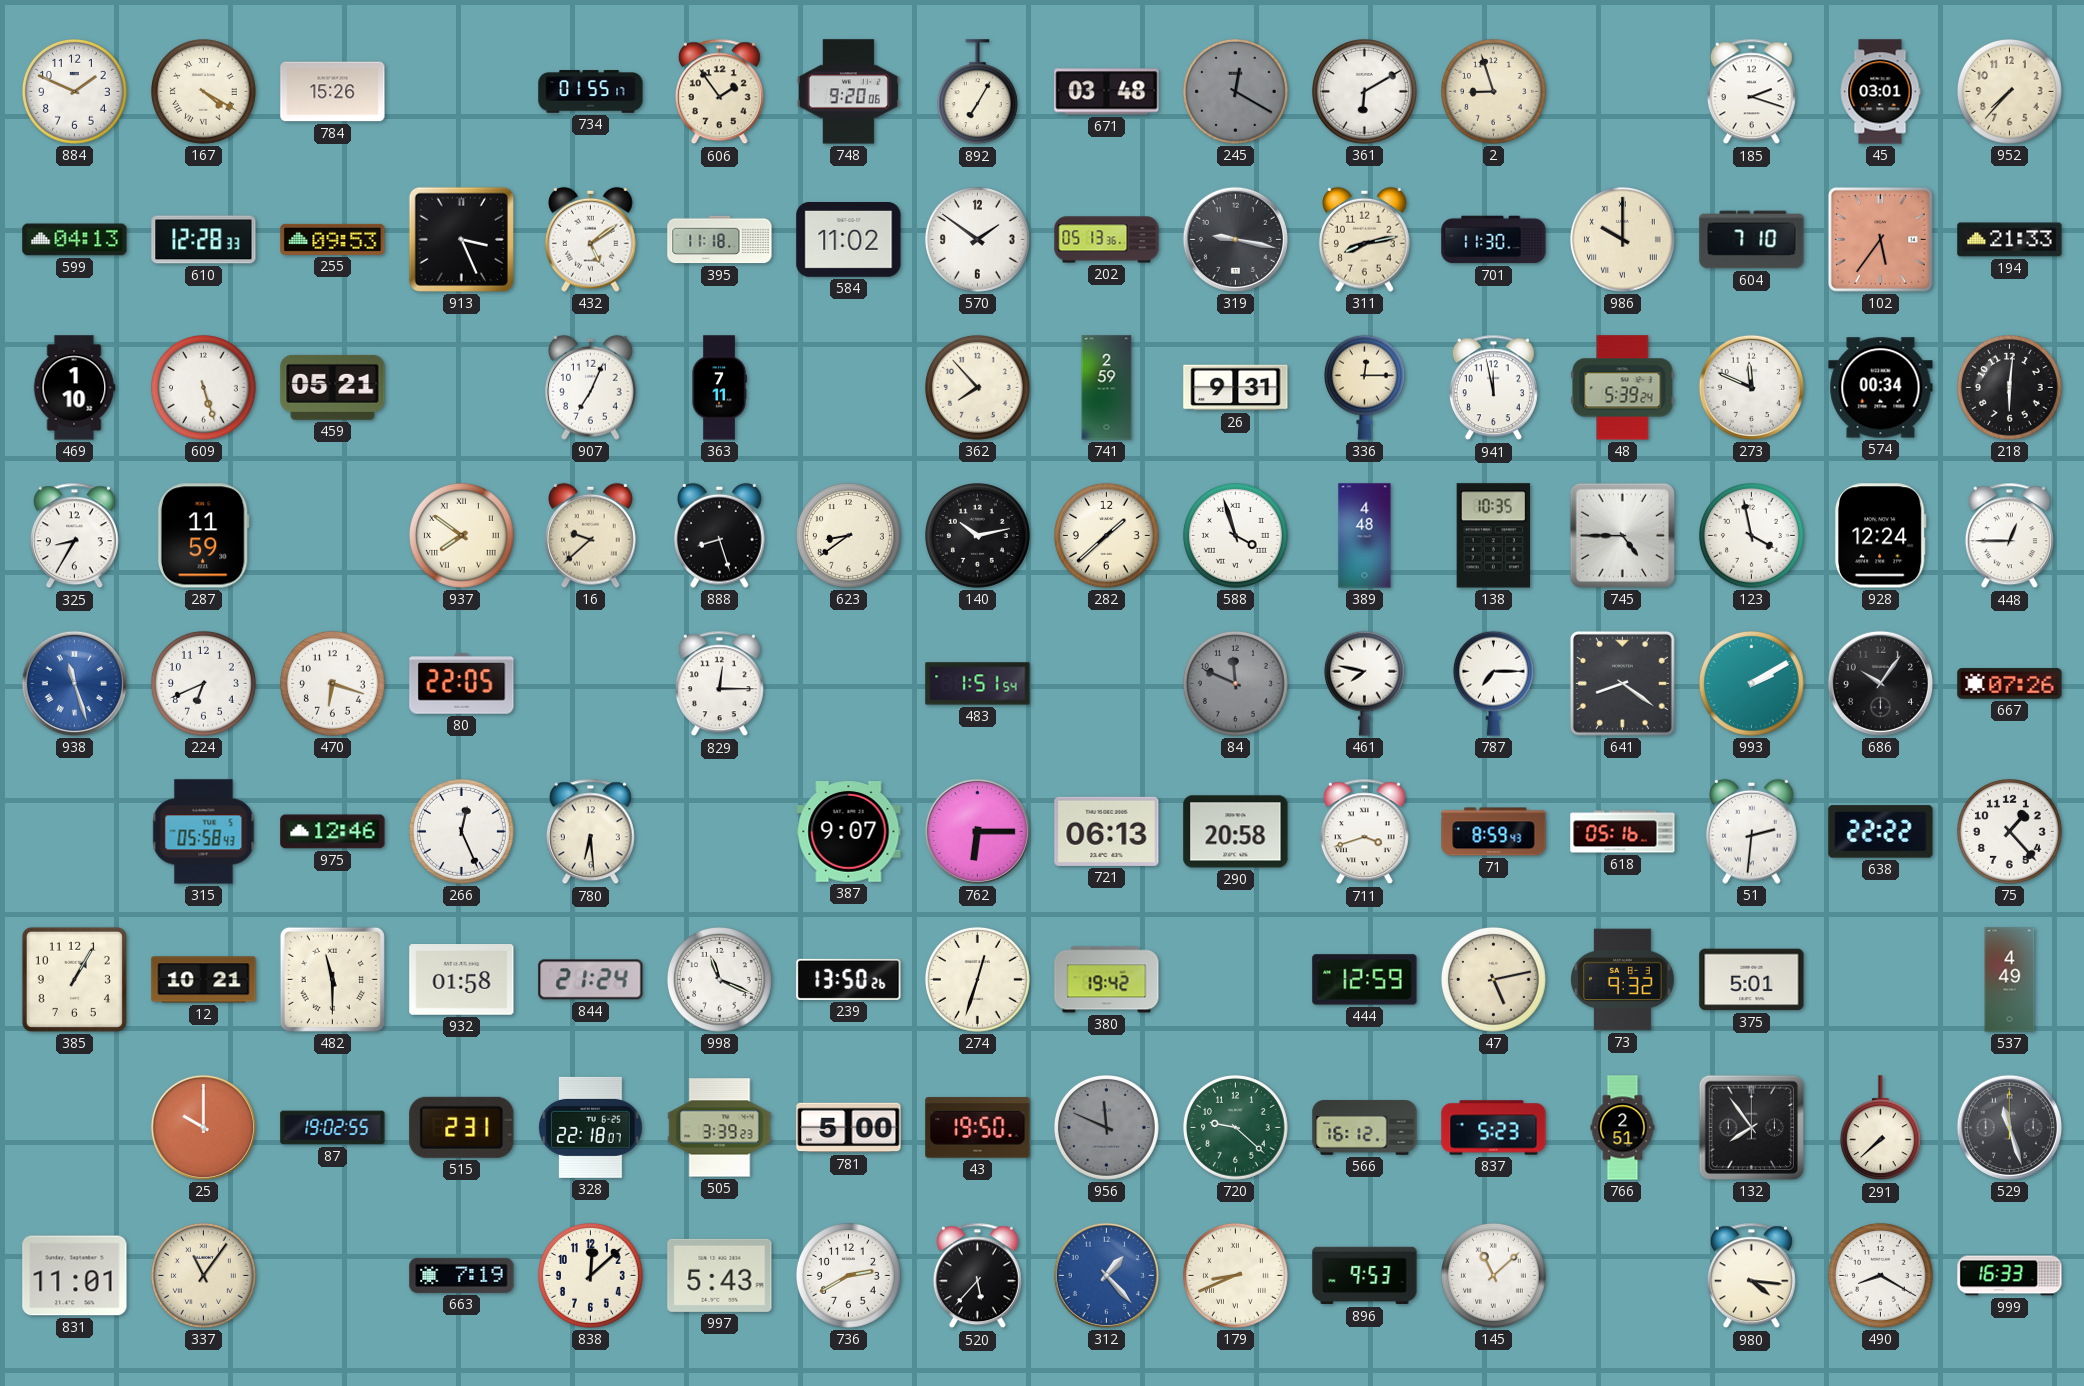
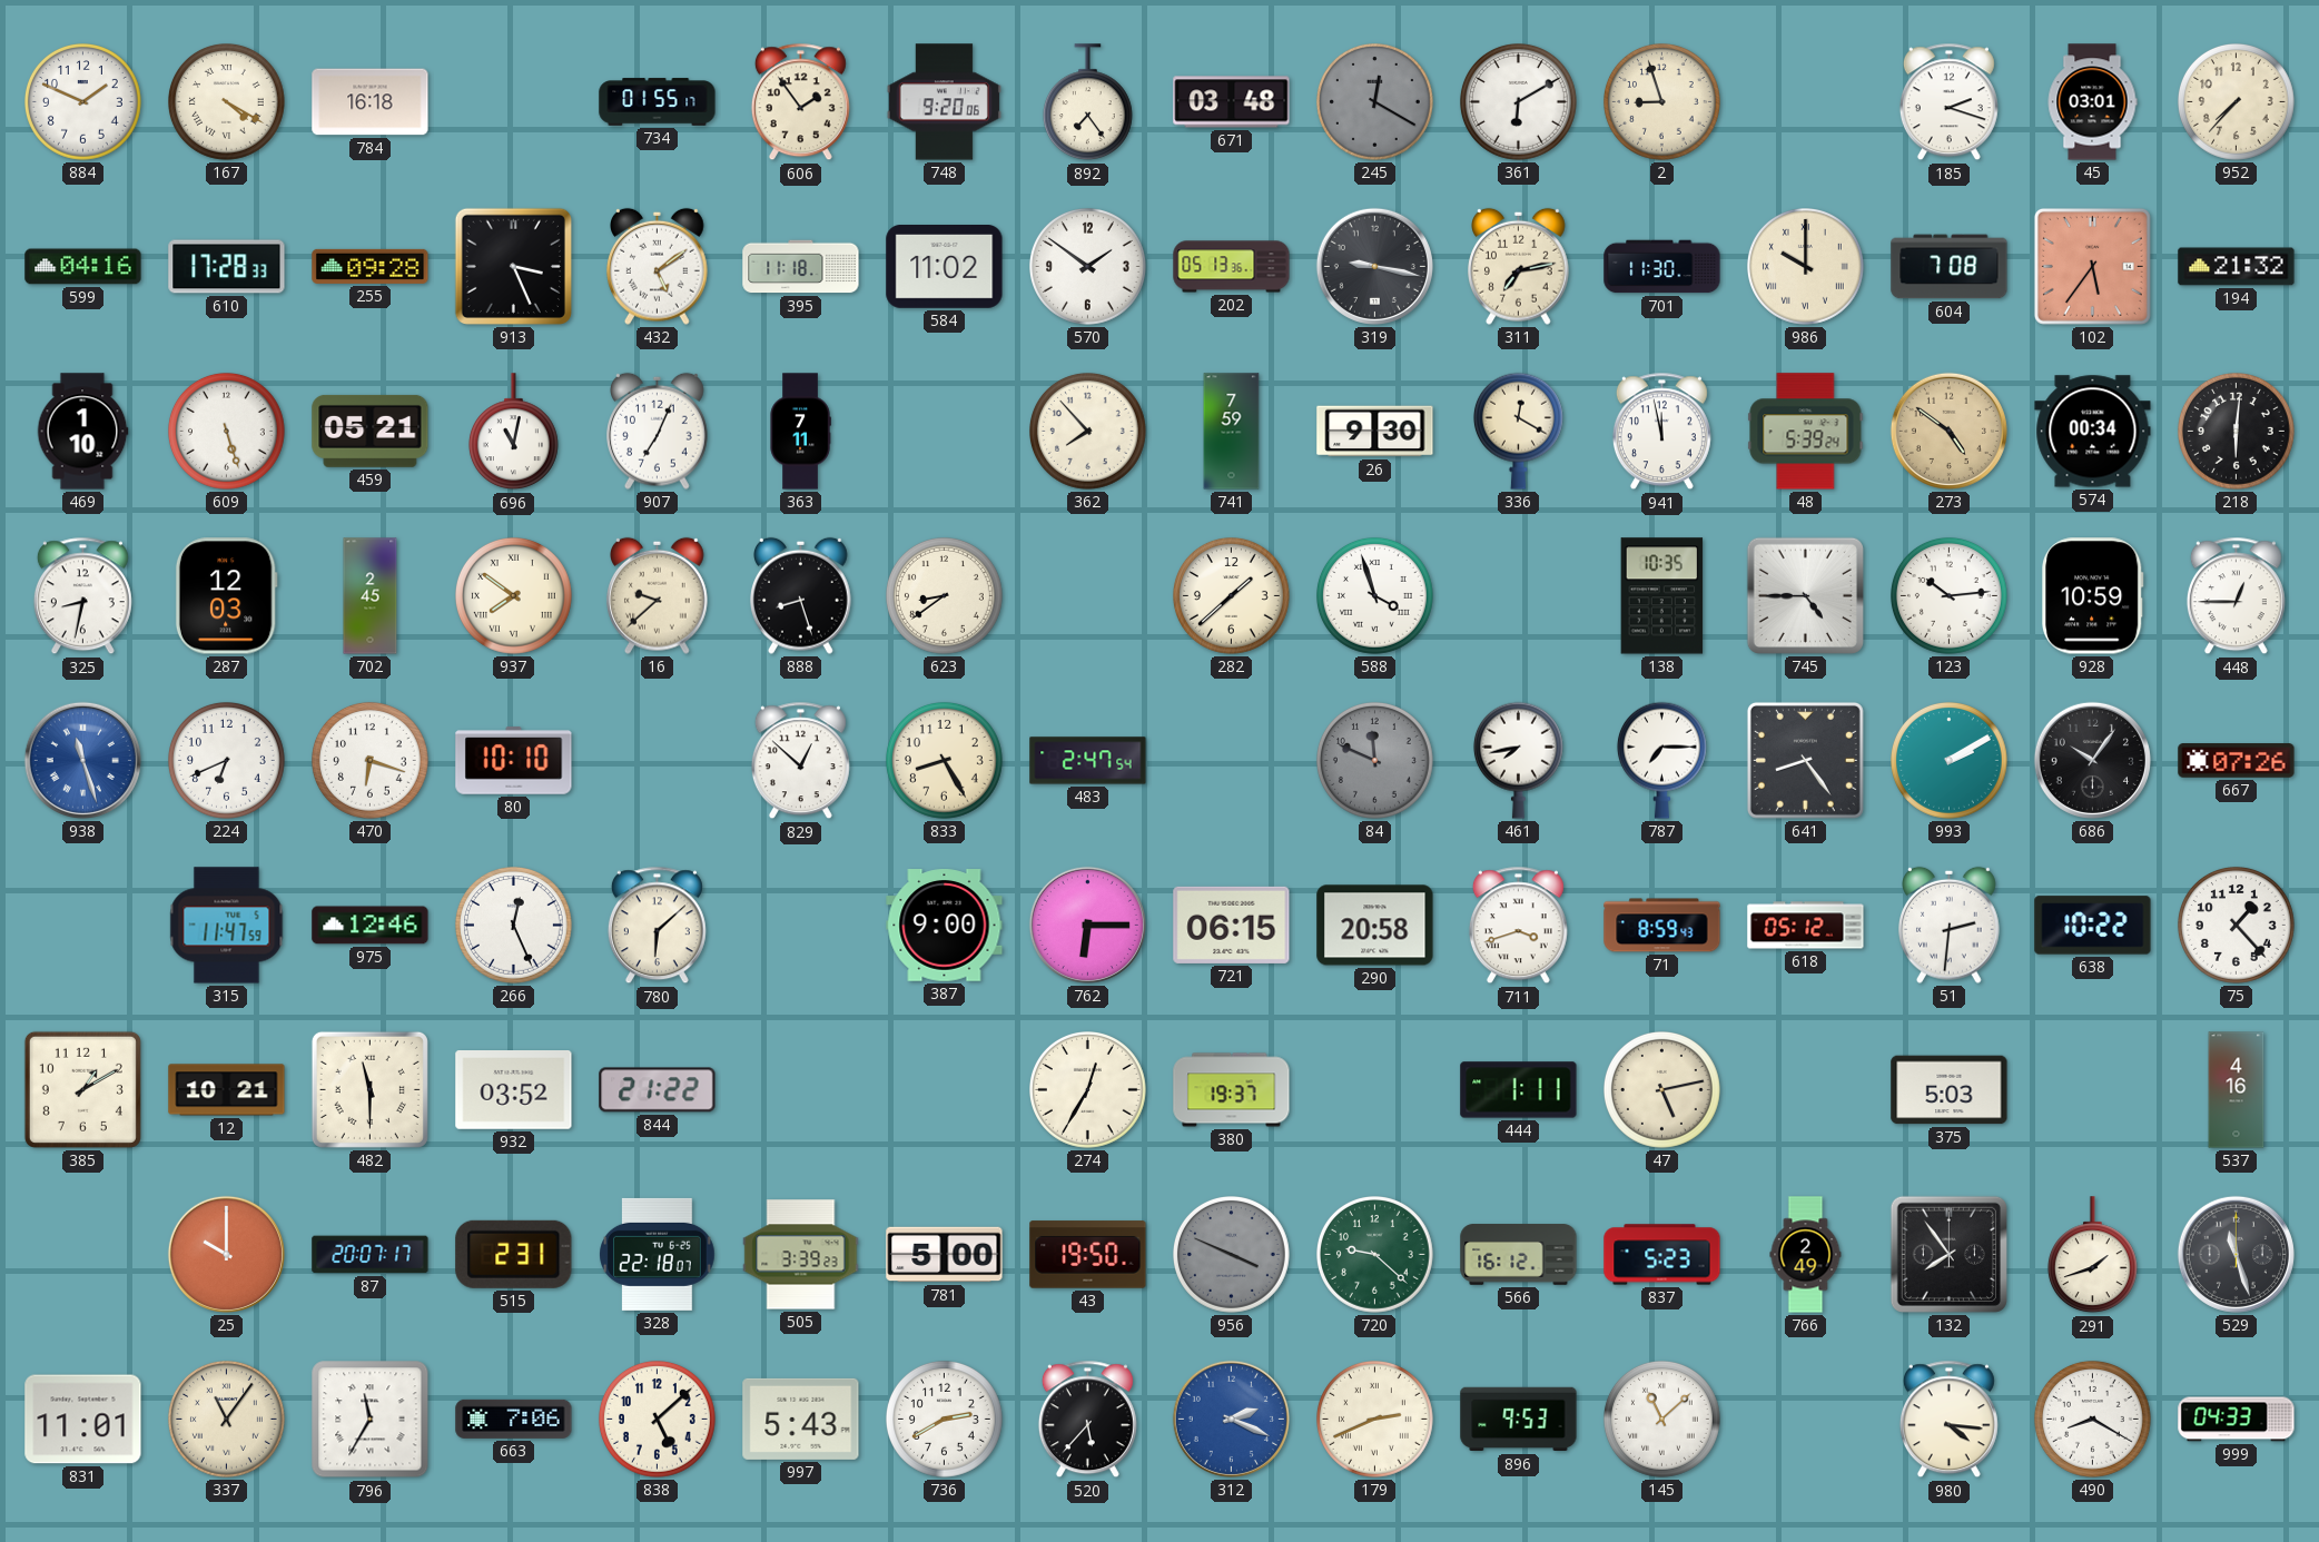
784: 15:26 -> 16:18 (371, 102)
892: 7:05 -> 7:24 (1087, 102)
599: 04:13 -> 04:16 (83, 267)
610: 12:28 -> 17:28 (227, 267)
255: 09:53 -> 09:28 (371, 266)
311: 8:13 -> 7:13 (1519, 266)
604: 7:10 -> 7:08 (1950, 267)
194: 21:33 -> 21:32 (2237, 267)
696: none -> 11:02 (513, 432)
741: 2:59 -> 7:59 (1232, 432)
26: 9:31 -> 9:30 (1375, 432)
336: 12:15 -> 12:20 (1518, 431)
273: 11:49 -> 4:51 (1948, 431)
273 dial: white -> champagne (1948, 431)
325: 8:35 -> 8:32 (82, 596)
287: 11:59 -> 12:03 (226, 596)
702: none -> 2:45 (371, 596)
140: 10:13 -> none (978, 536)
389: 4:48 -> none (1365, 536)
123: 3:58 -> 10:14 (1950, 596)
928: 12:24 -> 10:59 (2092, 596)
80: 22:05 -> 10:10 (514, 761)
829: 12:15 -> 12:52 (800, 761)
833: none -> 8:25 (945, 761)
483: 1:51 -> 2:47 (1088, 761)
461: 7:47 -> 7:43 (1518, 760)
641: 8:21 -> 8:24 (1805, 760)
315: 05:58 -> 11:47 (227, 926)
780: 6:29 -> 6:08 (657, 926)
387: 9:07 -> 9:00 (945, 926)
721: 06:13 -> 06:15 (1232, 925)
618: 05:16 -> 05:12 (1806, 926)
638: 22:22 -> 10:22 (2093, 926)
385: 1:05 -> 1:10 (82, 1089)
932: 01:58 -> 03:52 (514, 1090)
844: 21:24 -> 21:22 (658, 1090)
998: 11:19 -> none (720, 980)
239: 13:50 -> none (849, 979)
274: 12:33 -> 12:35 (1088, 1090)
380: 19:42 -> 19:37 (1232, 1090)
444: 12:59 -> 1:11 (1519, 1090)
73: 9:32 -> none (1623, 980)
375: 5:01 -> 5:03 (1950, 1090)
537: 4:49 -> 4:16 (2237, 1090)
87: 19:02 -> 20:07 (371, 1255)
956: 11:49 -> 3:49 (1232, 1255)
766: 2:51 -> 2:49 (1806, 1255)
291: 7:38 -> 1:42 (2092, 1255)
796: none -> 11:35 (371, 1420)
663: 7:19 -> 7:06 (514, 1419)
838: 12:08 -> 5:08 (658, 1420)
312: 1:23 -> 2:19 (1231, 1419)
179: 8:41 -> 2:41 (1375, 1420)
999: 16:33 -> 04:33 (2237, 1420)
